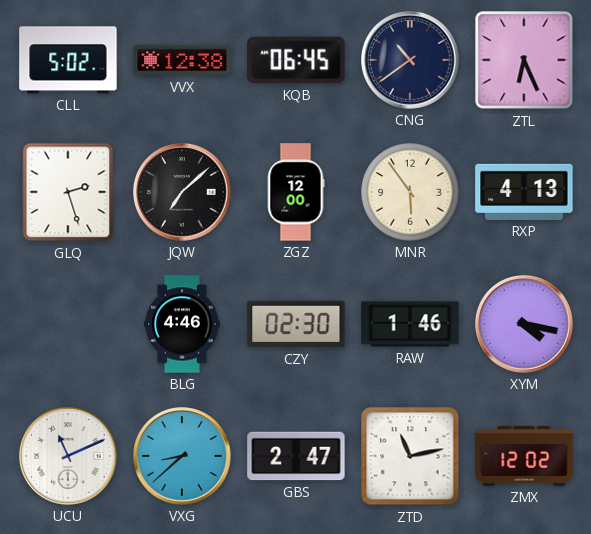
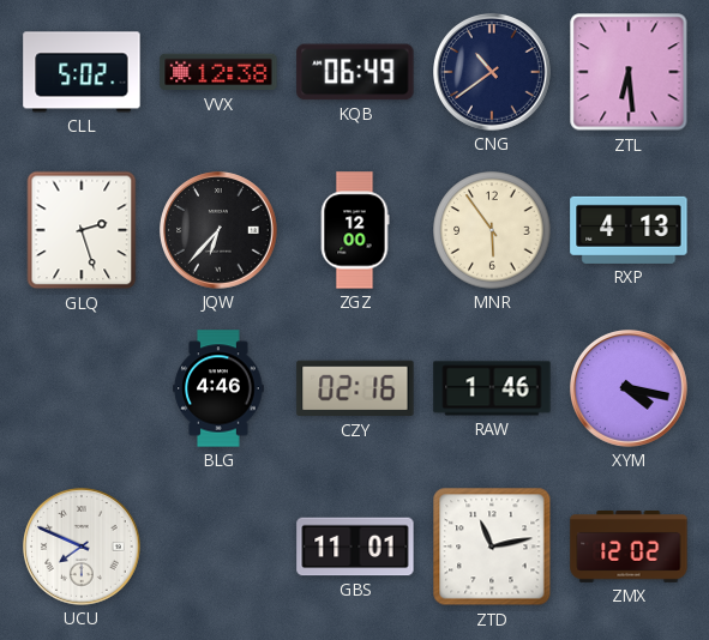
KQB: 06:45 -> 06:49 (355, 72)
ZTL: 6:26 -> 6:29 (629, 72)
JQW: 7:08 -> 6:37 (218, 230)
CZY: 02:30 -> 02:16 (355, 388)
UCU: 11:11 -> 7:49 (82, 547)
VXG: 8:38 -> none (182, 456)
GBS: 2:47 -> 11:01 (355, 547)
